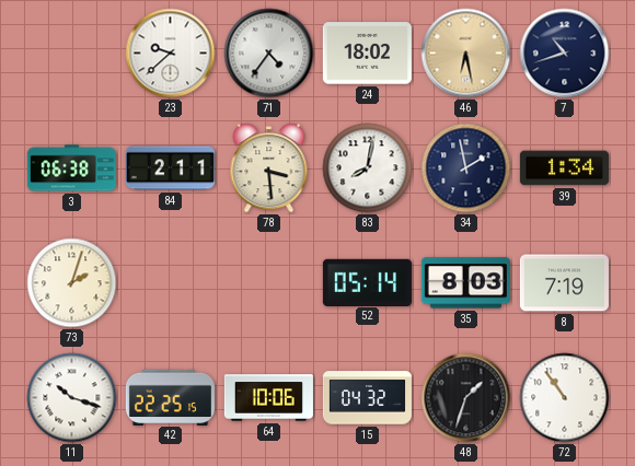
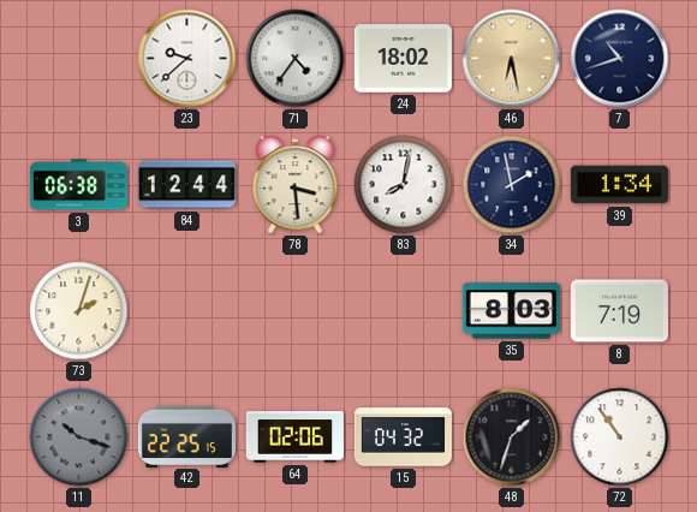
84: 2:11 -> 12:44 (186, 185)
52: 05:14 -> none (367, 282)
11 dial: white -> grey (79, 437)
64: 10:06 -> 02:06 (294, 437)
